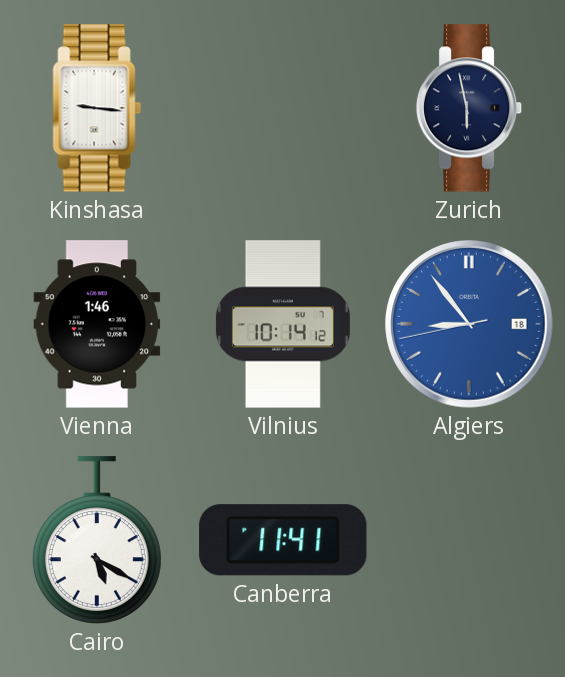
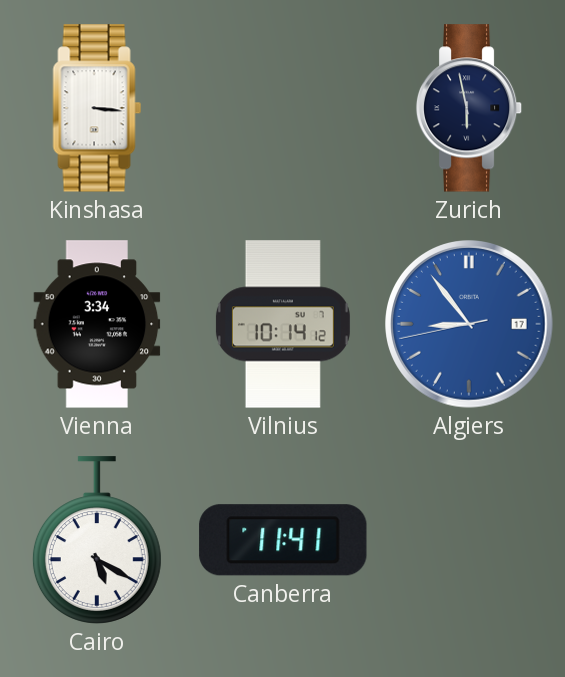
Kinshasa: 9:16 -> 3:16 (97, 108)
Vienna: 1:46 -> 3:34 (97, 324)
Algiers date: 18 -> 17 (469, 324)
